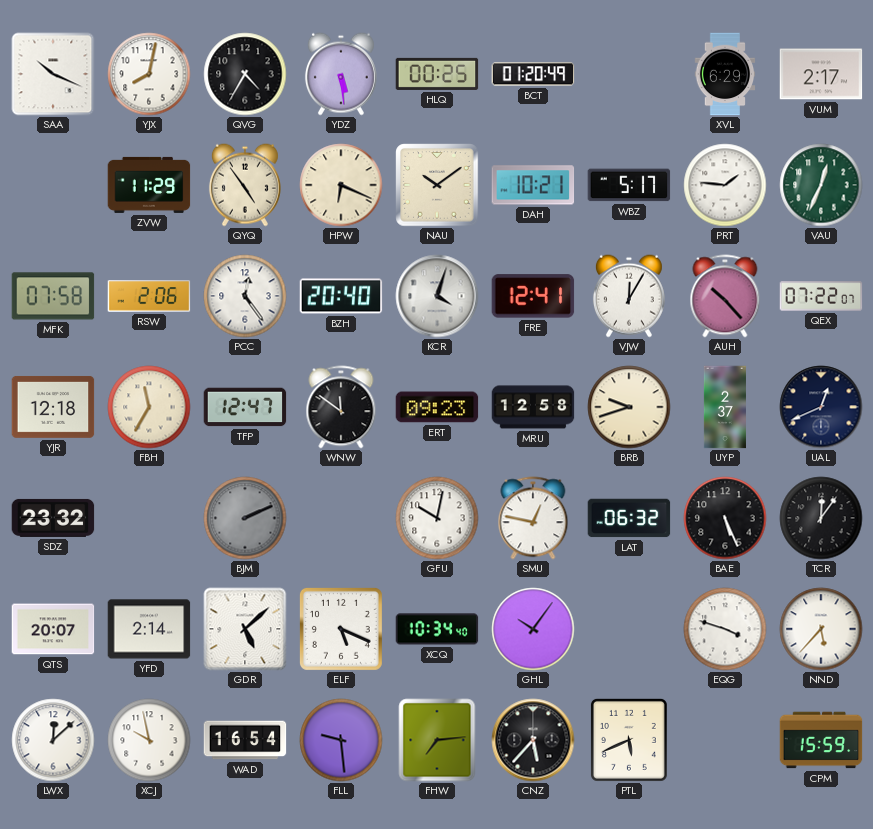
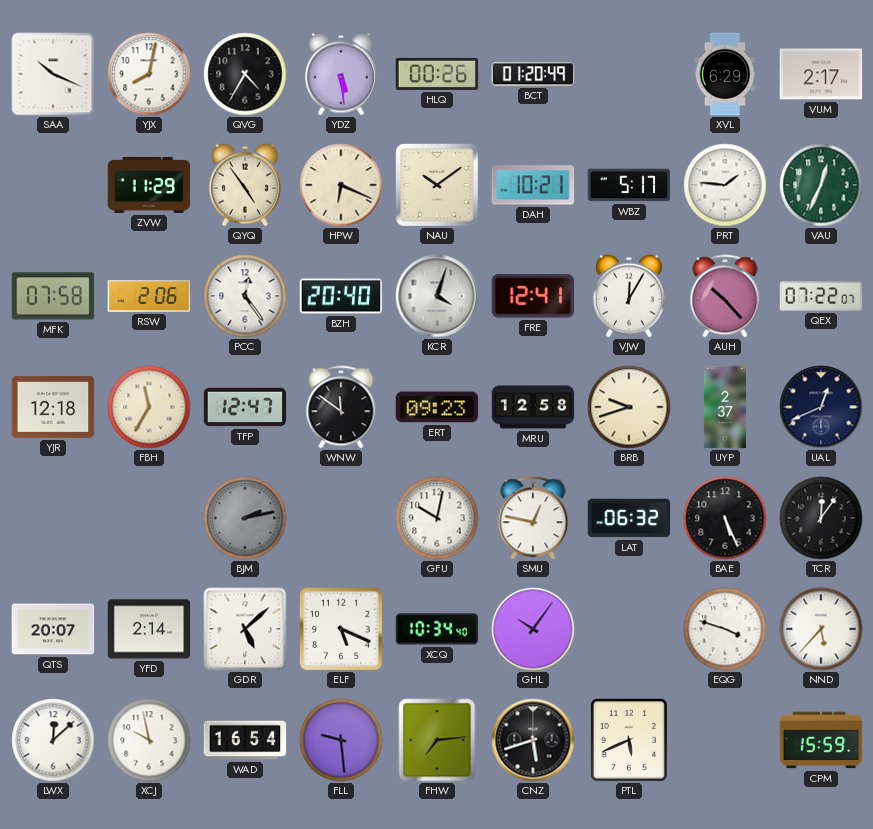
HLQ: 00:25 -> 00:26 (437, 74)
SDZ: 23:32 -> none (53, 518)
BJM: 2:11 -> 2:13 (245, 518)
CNZ: 5:37 -> 5:42 (533, 740)
